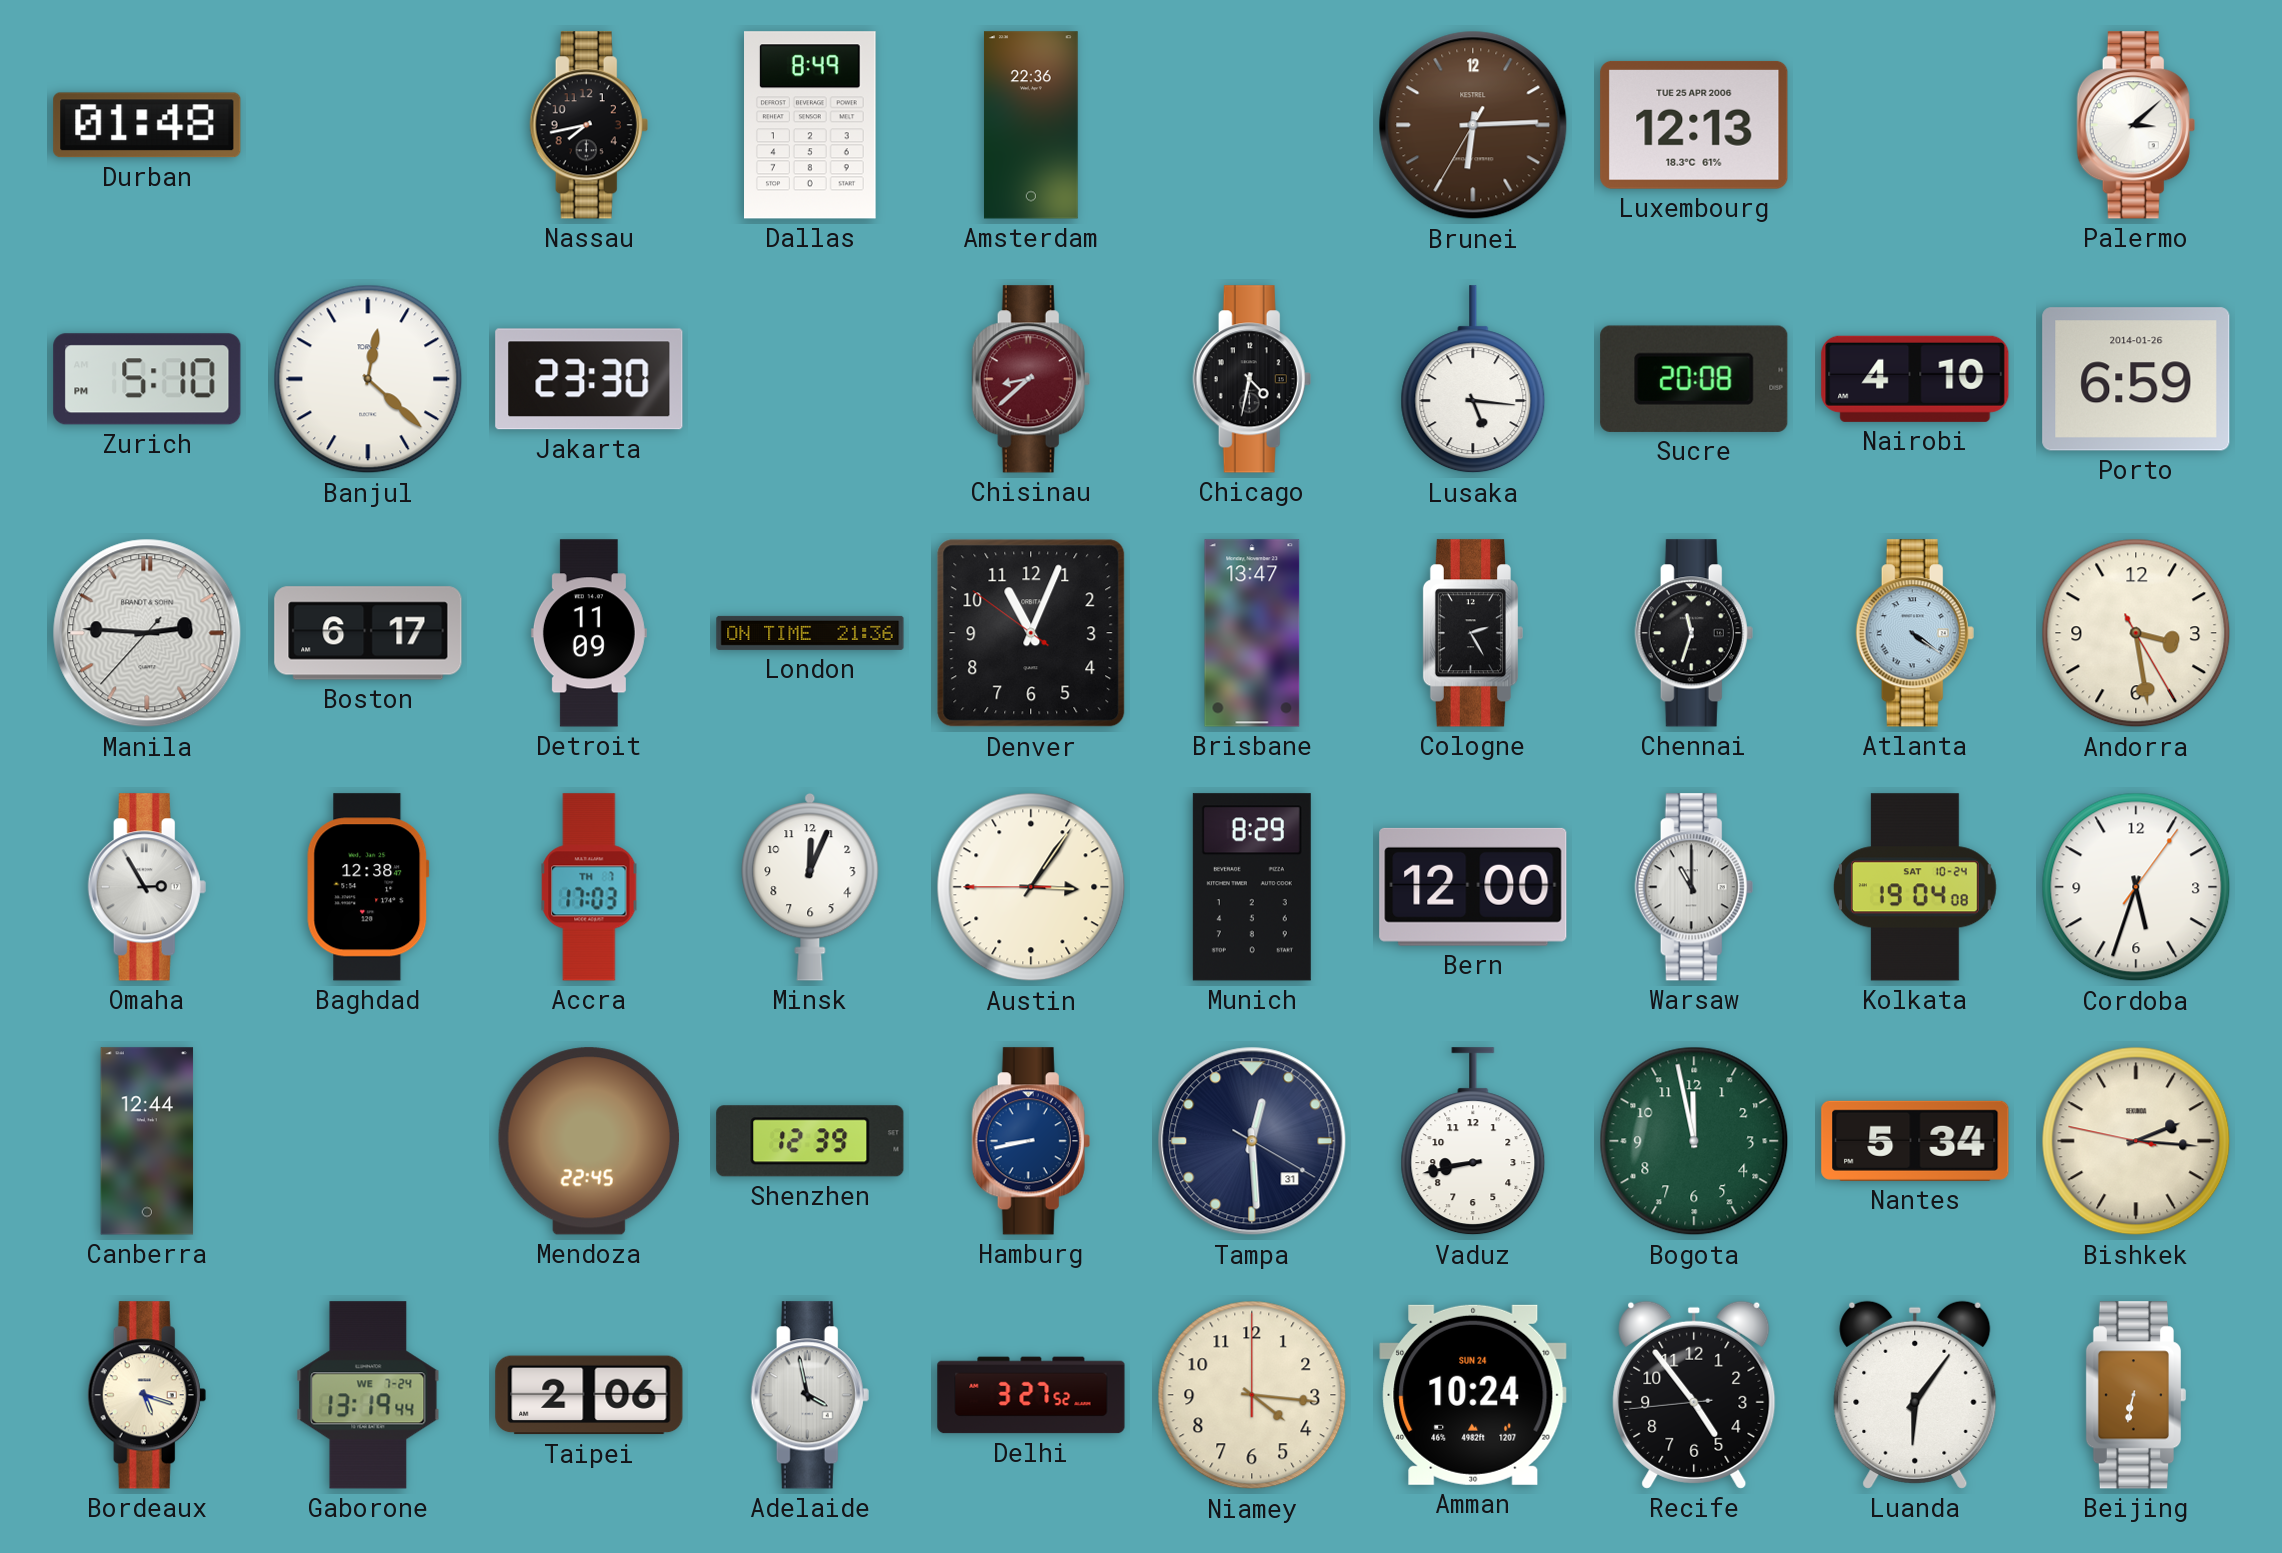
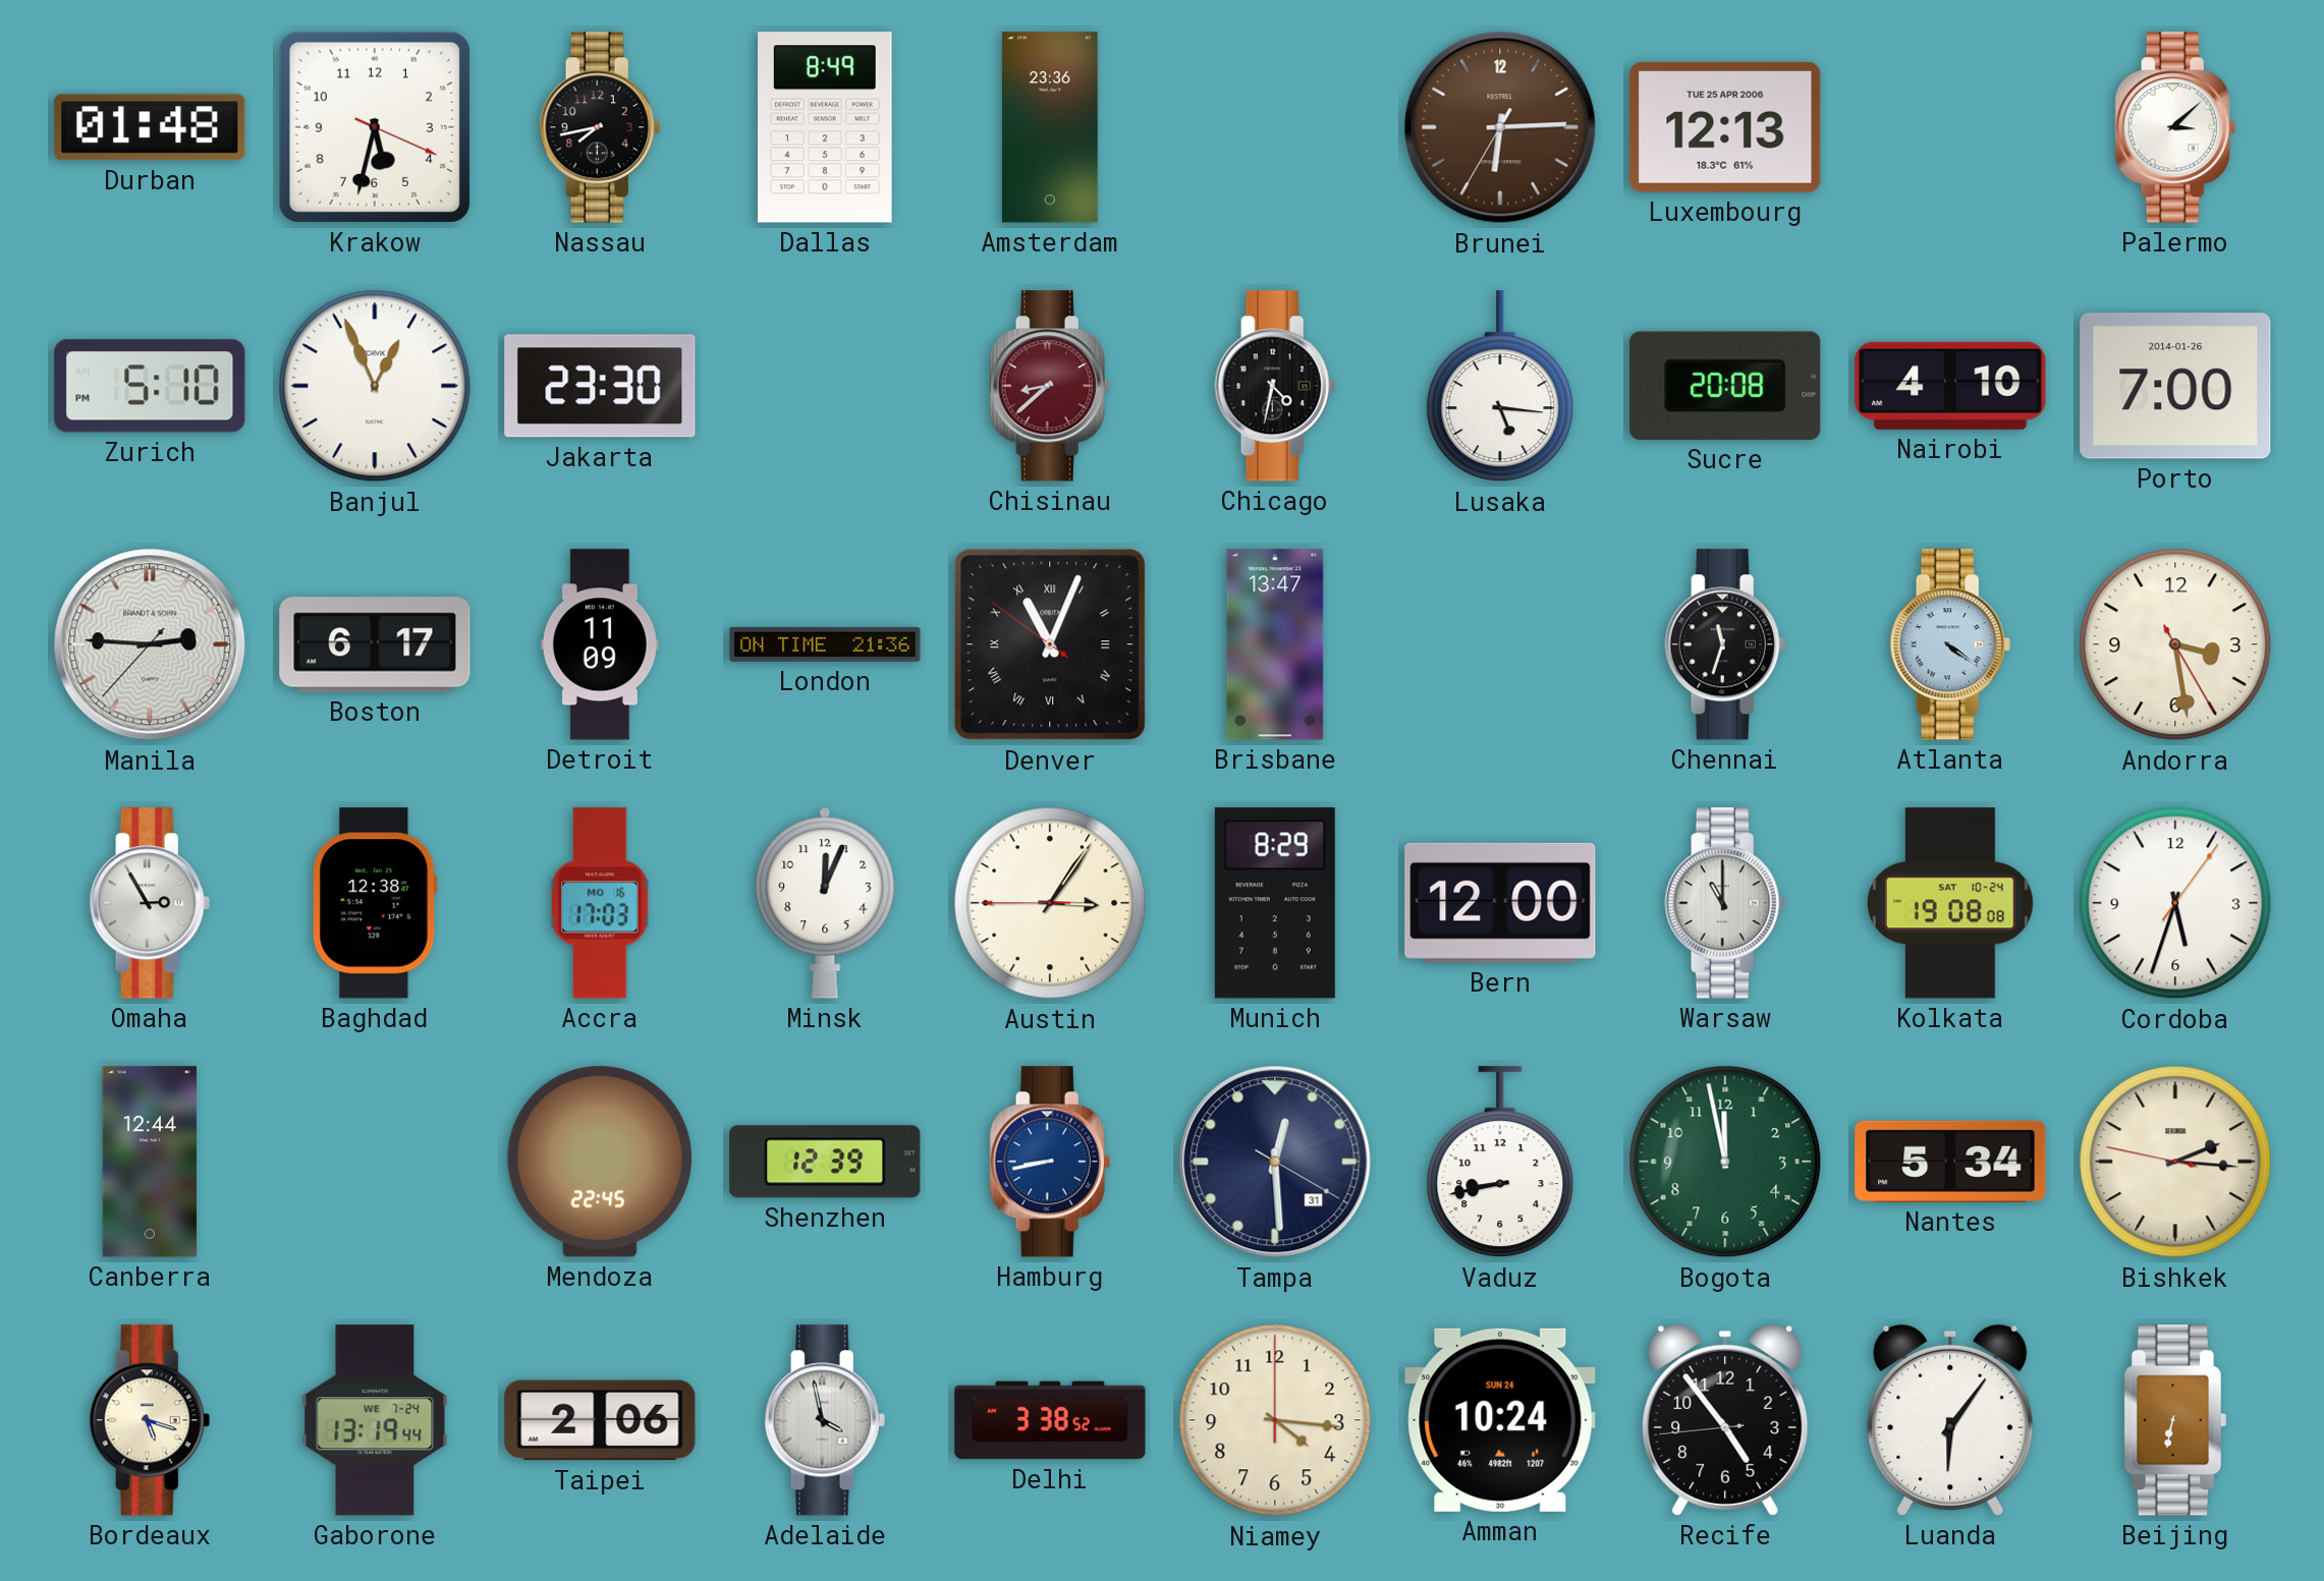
Krakow: none -> 5:32 (375, 127)
Amsterdam: 22:36 -> 23:36 (1050, 127)
Banjul: 12:22 -> 12:56 (375, 386)
Porto: 6:59 -> 7:00 (2175, 386)
Denver numerals: Arabic -> Roman (1050, 644)
Cologne: 2:25 -> none (1472, 633)
Accra date: TH 7 -> MO 16 (600, 903)
Kolkata: 19:04 -> 19:08 (1950, 903)
Delhi: 3:27 -> 3:38 (1050, 1420)
